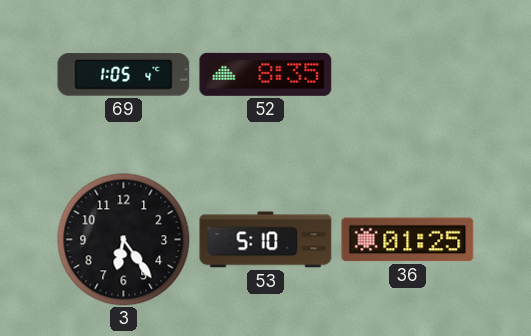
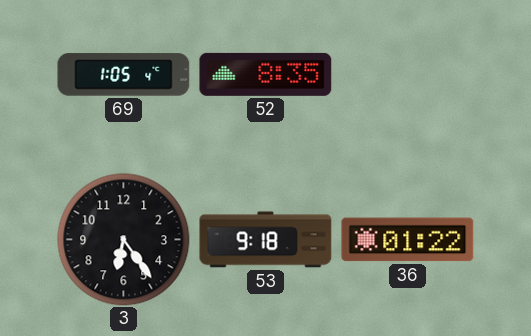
53: 5:10 -> 9:18 (266, 240)
36: 01:25 -> 01:22 (408, 240)
